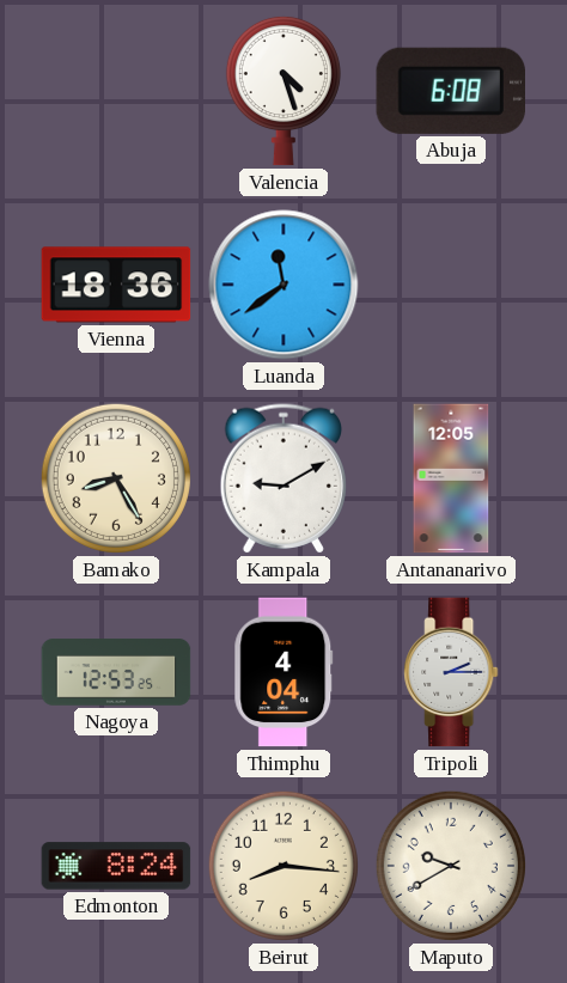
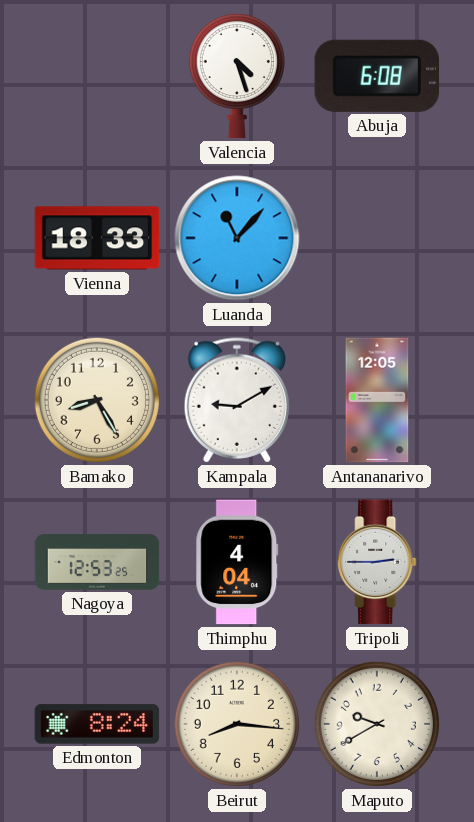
Vienna: 18:36 -> 18:33 (97, 238)
Luanda: 11:39 -> 11:07 (237, 238)
Tripoli: 2:15 -> 2:45 (377, 562)
